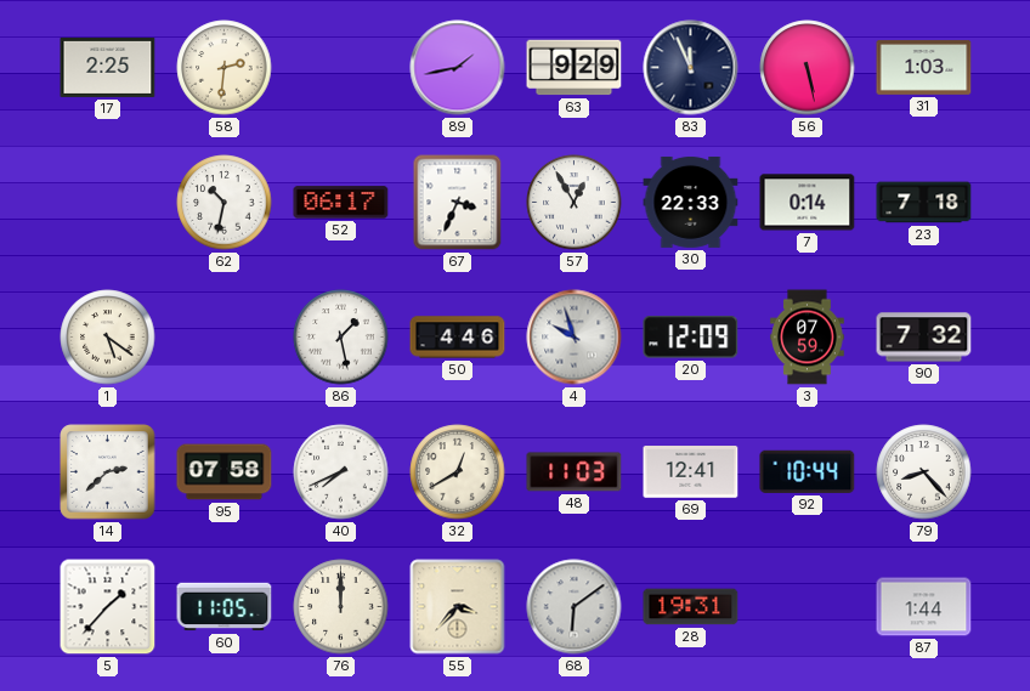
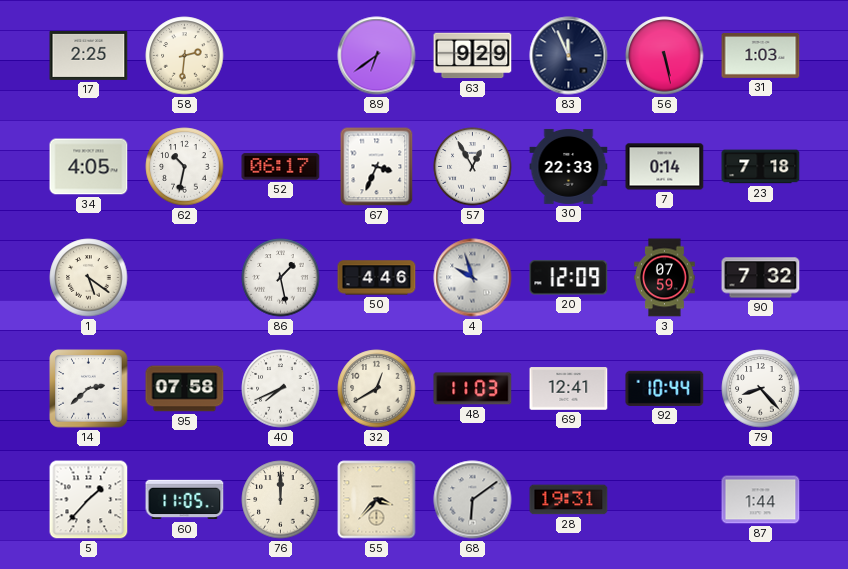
89: 1:43 -> 6:39 (377, 56)
34: none -> 4:05 (89, 167)
